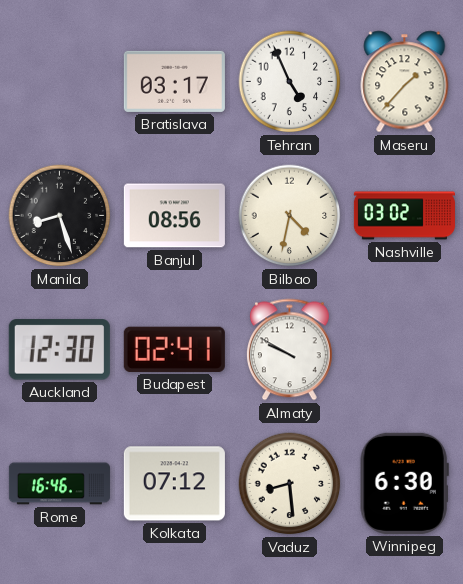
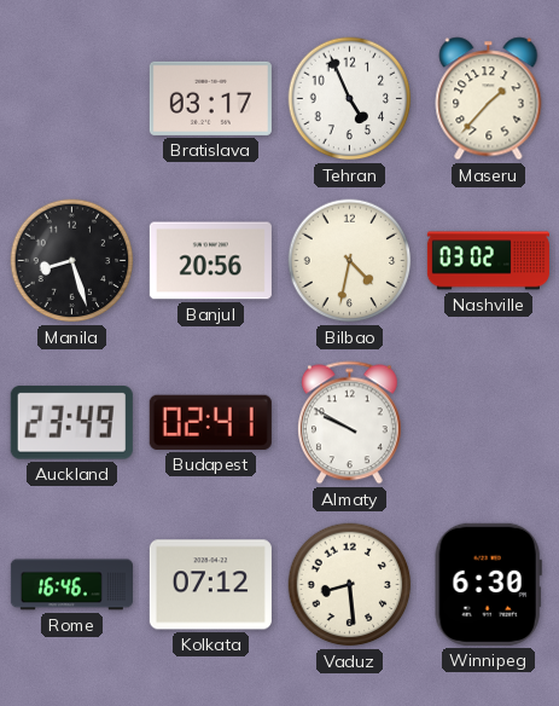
Banjul: 08:56 -> 20:56 (210, 261)
Auckland: 12:30 -> 23:49 (71, 423)
